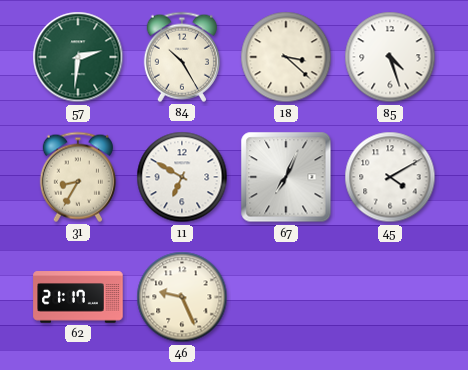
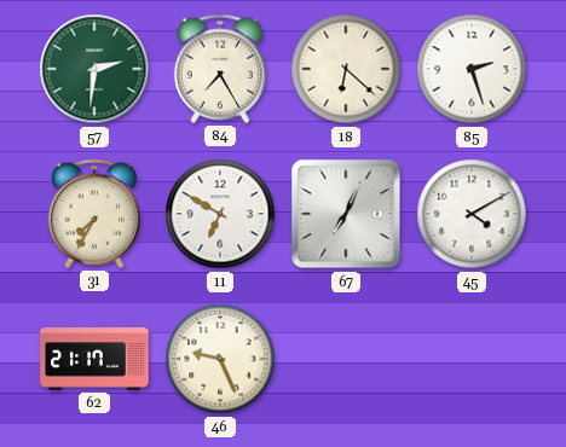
84: 10:25 -> 7:25 (220, 69)
18: 3:22 -> 6:22 (346, 69)
85: 4:27 -> 2:27 (472, 69)
31: 8:35 -> 7:35 (94, 214)
